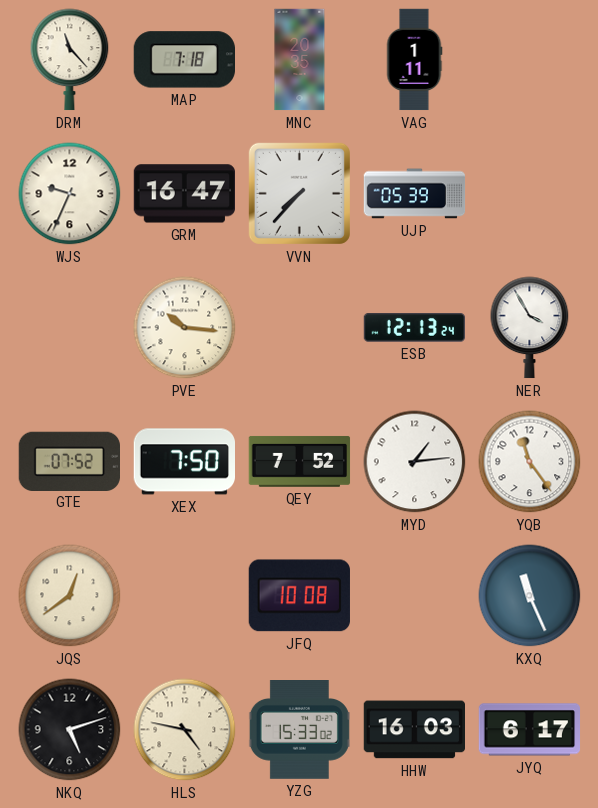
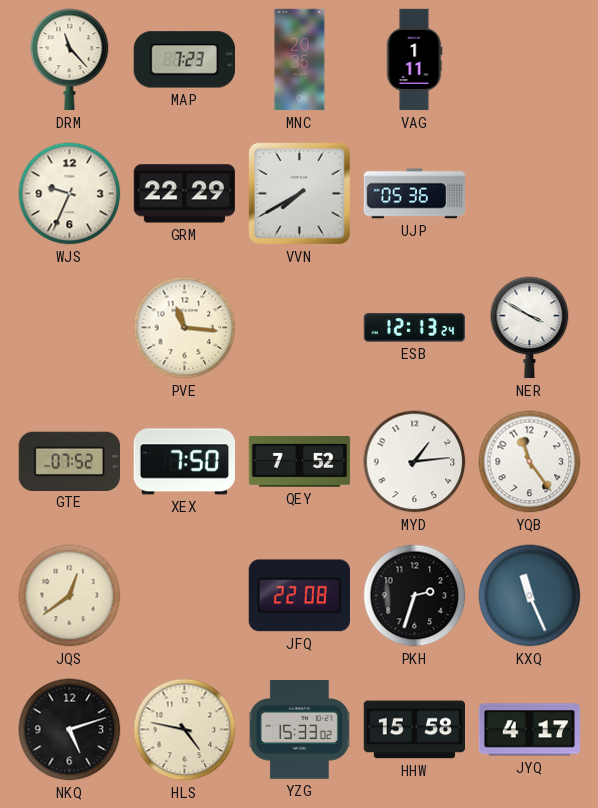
MAP: 7:18 -> 7:23 (184, 60)
GRM: 16:47 -> 22:29 (184, 194)
VVN: 7:37 -> 7:40 (299, 193)
UJP: 05:39 -> 05:36 (415, 194)
PVE: 10:16 -> 11:16 (185, 328)
NER: 3:55 -> 3:50 (530, 328)
JFQ: 10:08 -> 22:08 (299, 596)
PKH: none -> 2:33 (415, 596)
HHW: 16:03 -> 15:58 (414, 730)
JYQ: 6:17 -> 4:17 (530, 730)
